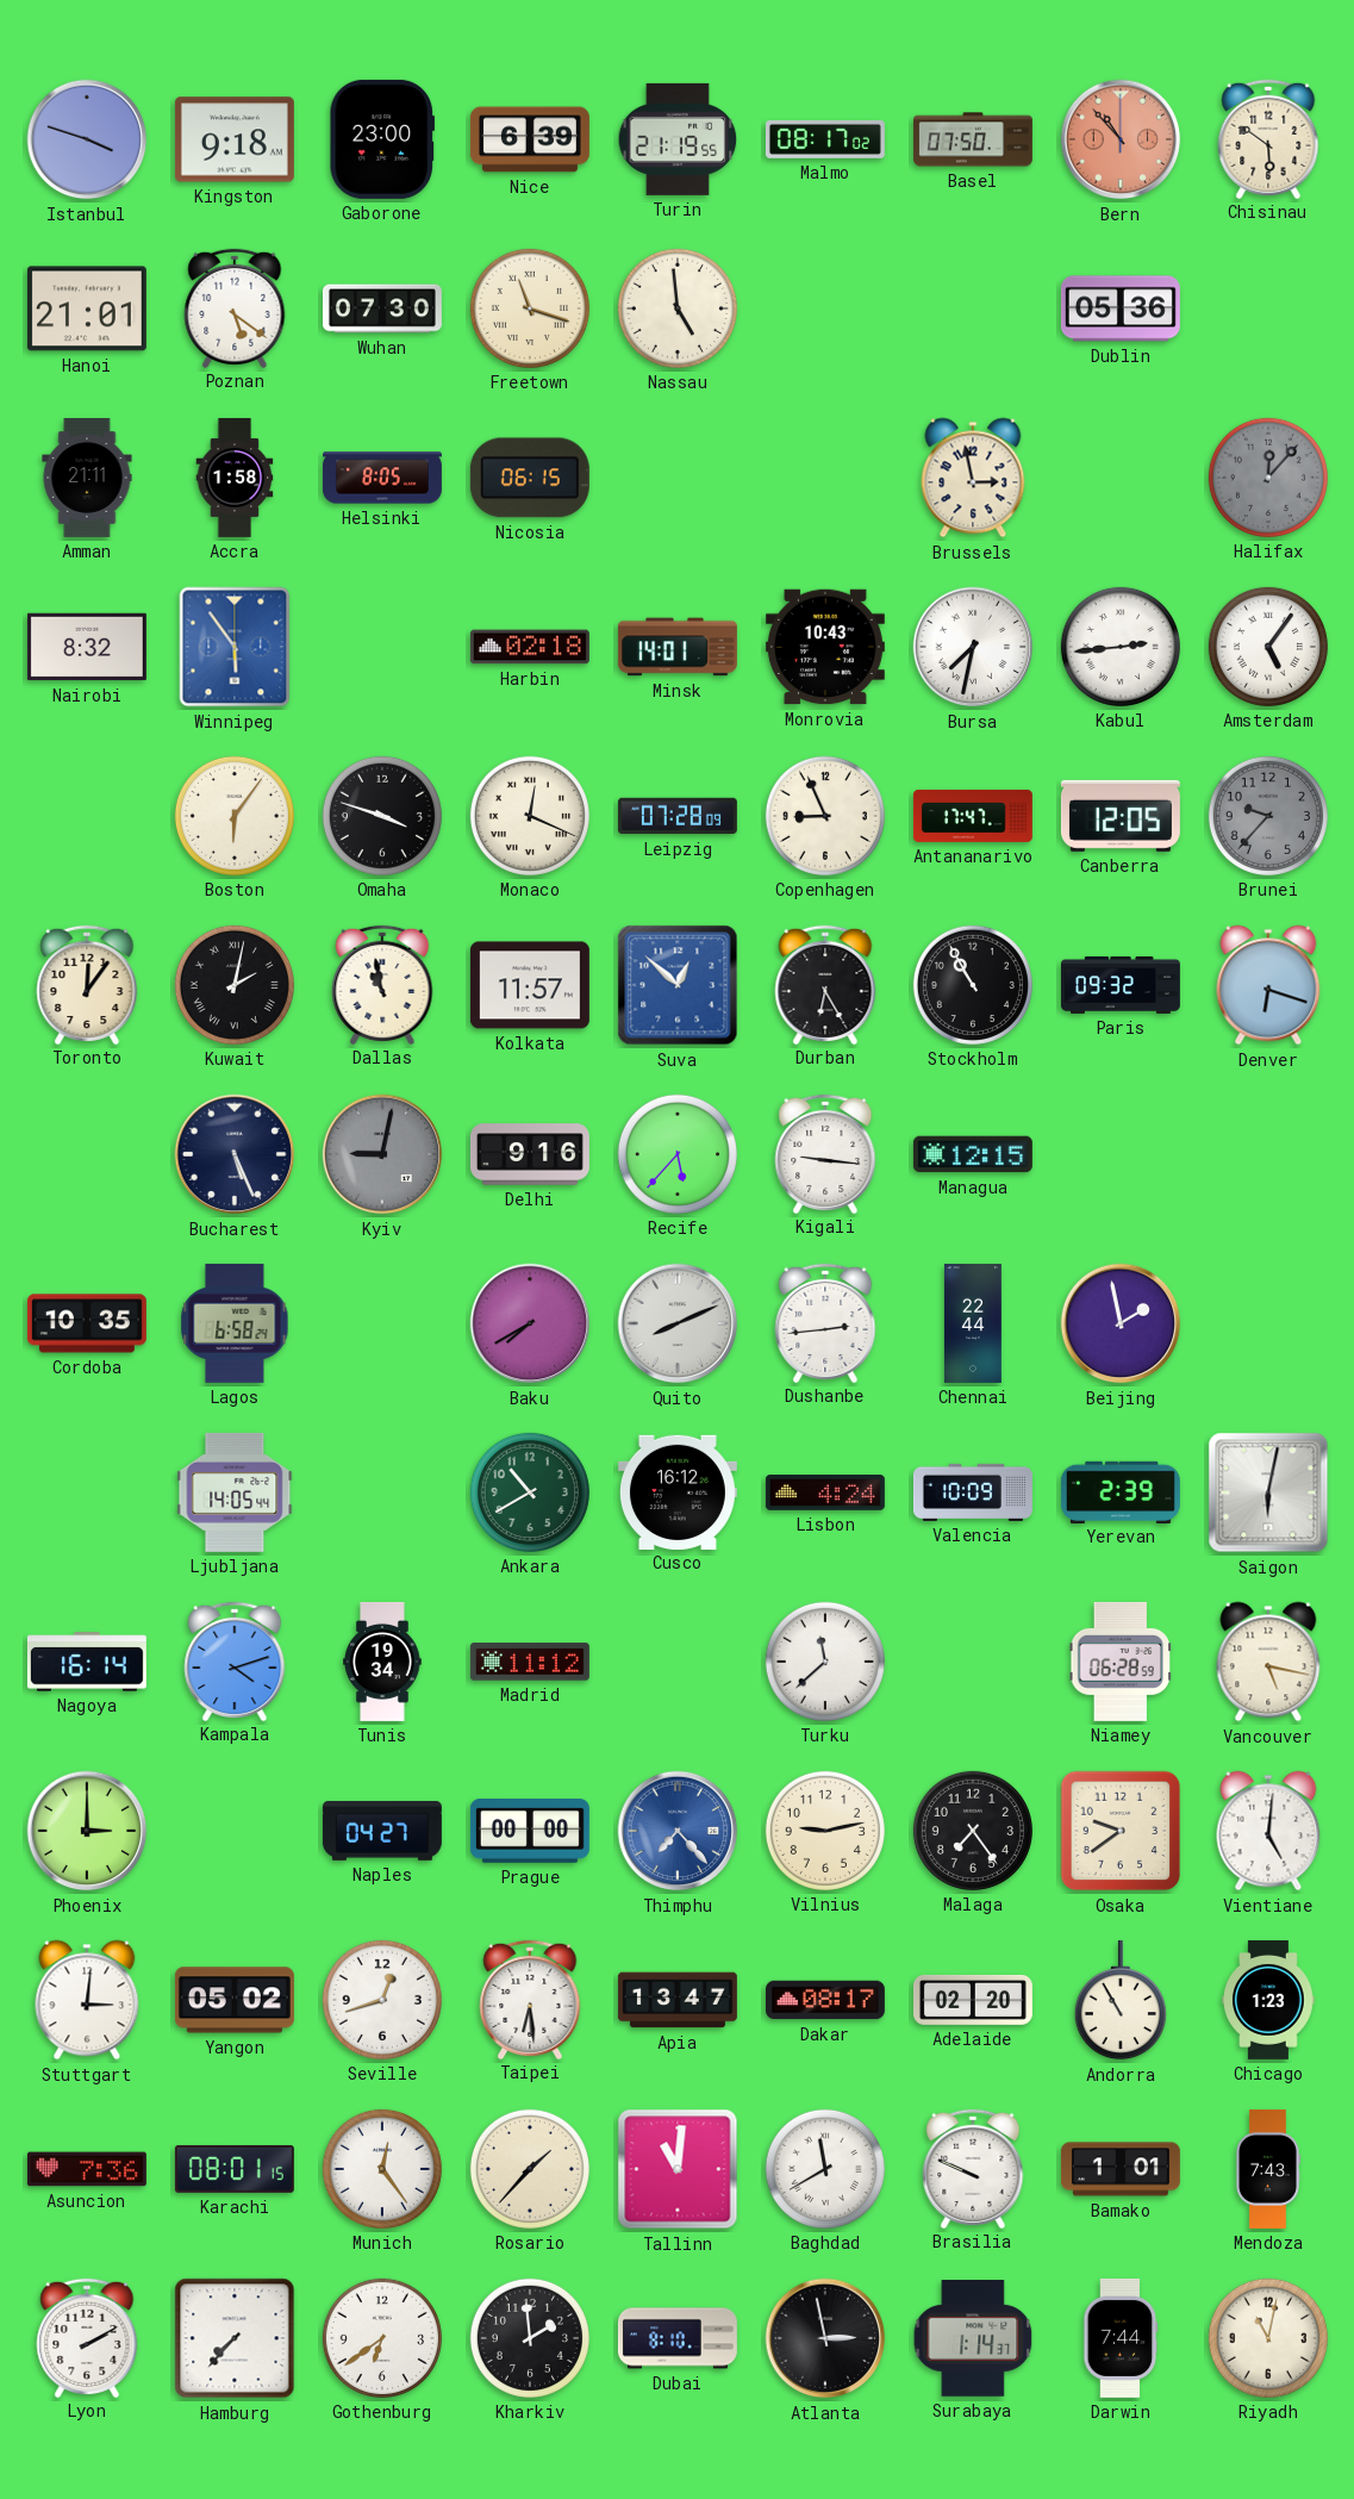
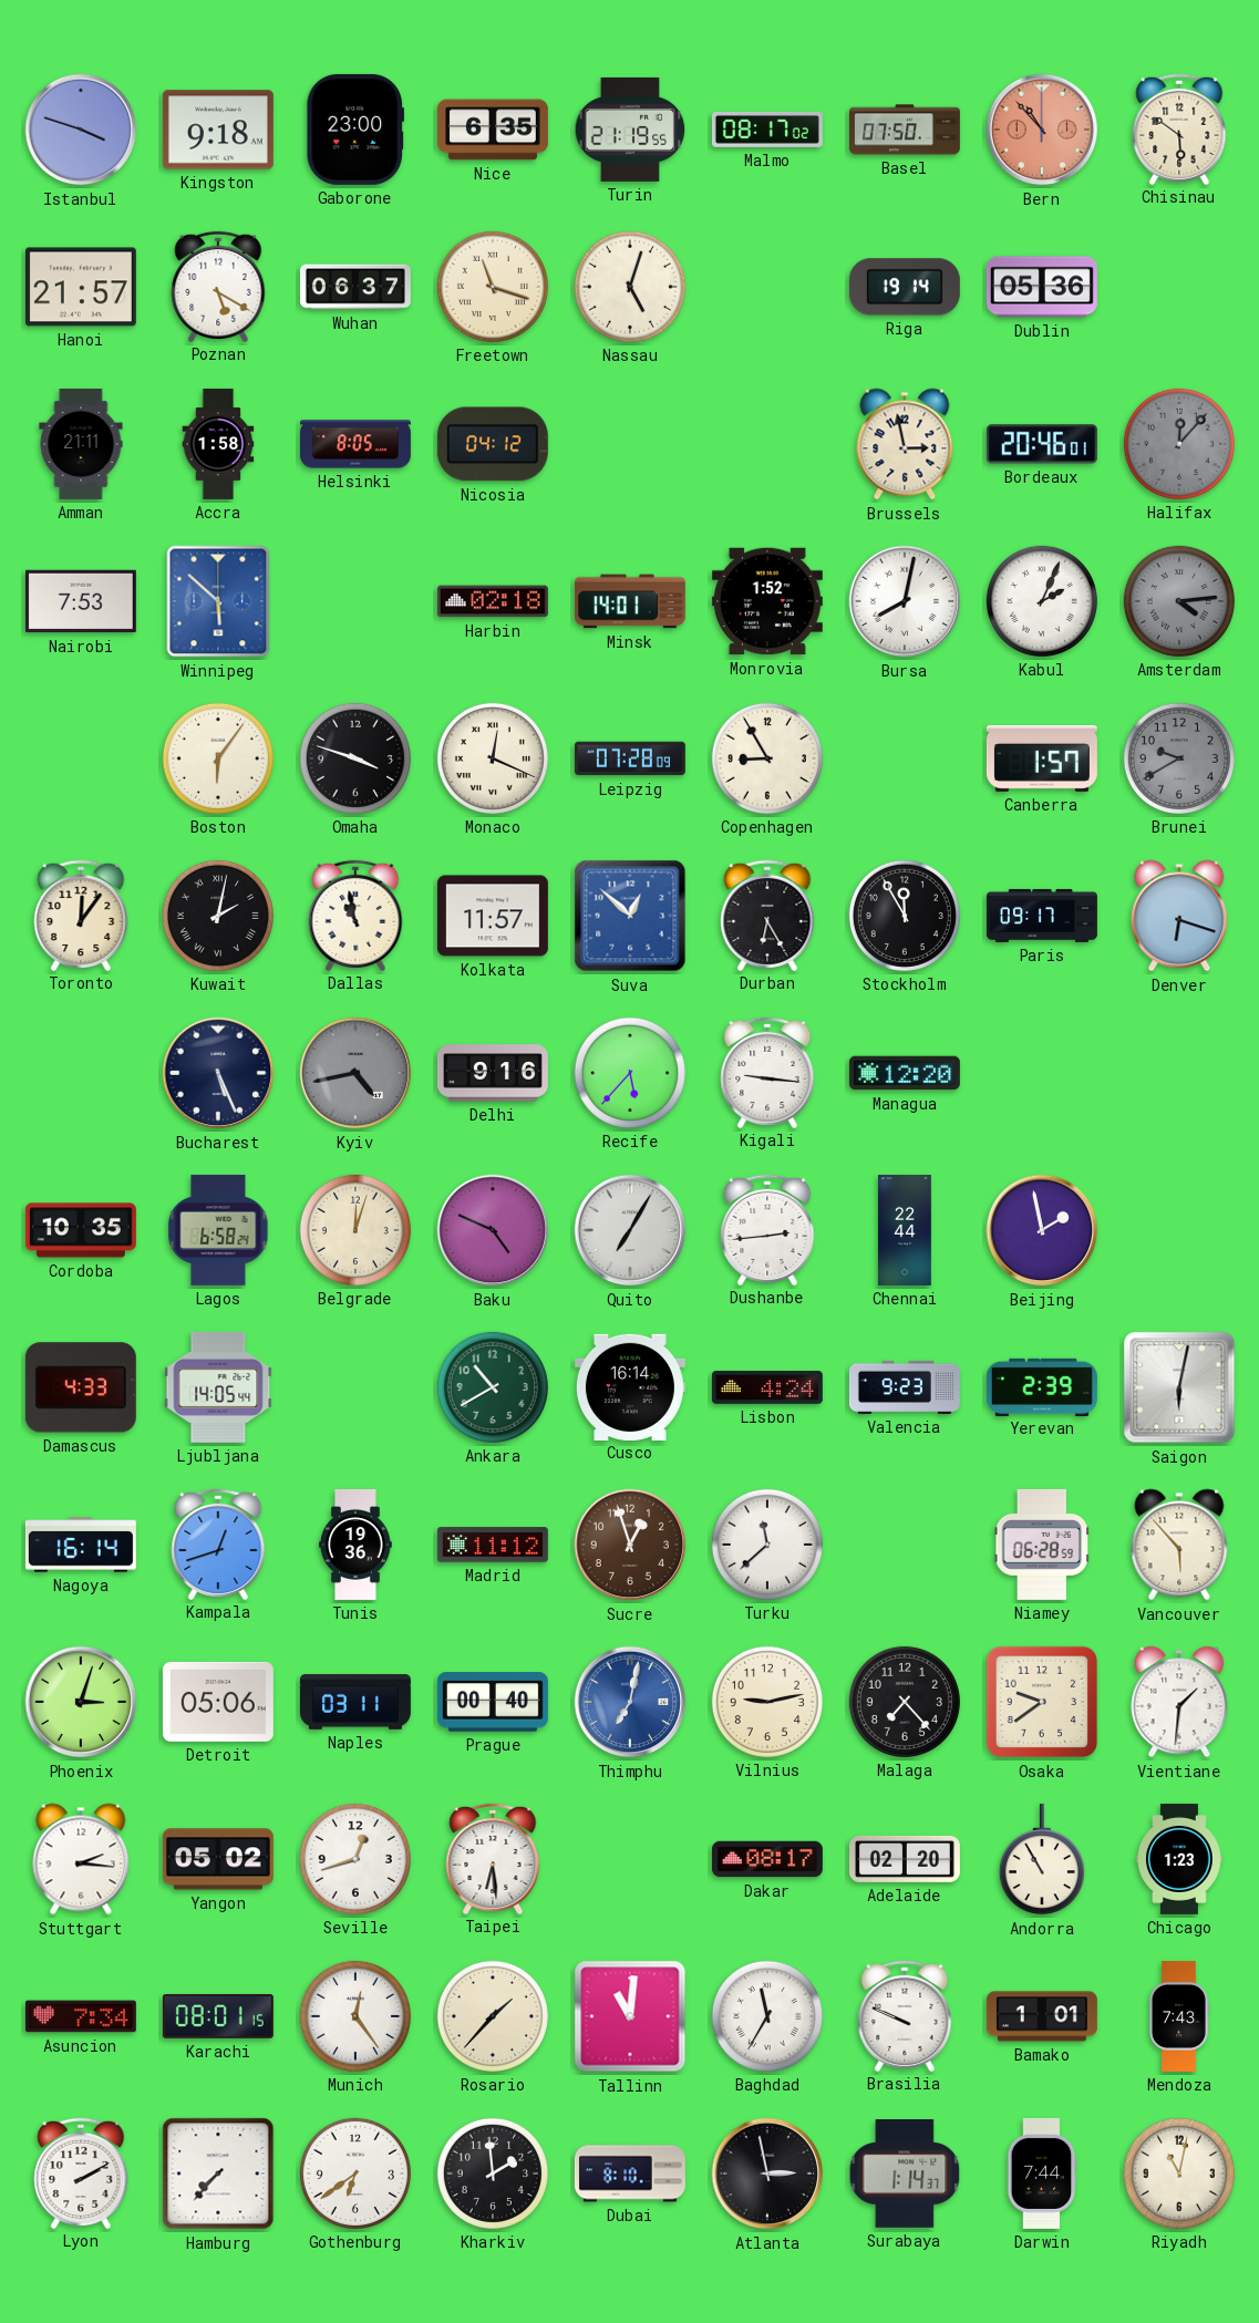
Nice: 6:39 -> 6:35 (493, 130)
Hanoi: 21:01 -> 21:57 (81, 287)
Poznan: 5:21 -> 5:20 (218, 286)
Wuhan: 07:30 -> 06:37 (355, 287)
Nassau: 4:59 -> 5:03 (630, 287)
Riga: none -> 19:14 (905, 287)
Nicosia: 06:15 -> 04:12 (493, 444)
Bordeaux: none -> 20:46 (1042, 444)
Nairobi: 8:32 -> 7:53 (81, 601)
Winnipeg: 5:54 -> 5:52 (218, 601)
Monrovia: 10:43 -> 1:52 (767, 601)
Bursa: 7:32 -> 8:02 (905, 601)
Kabul: 2:44 -> 2:04 (1042, 601)
Amsterdam: 5:06 -> 4:14 (1179, 601)
Amsterdam dial: white -> grey (1179, 601)
Copenhagen: 8:56 -> 8:55 (767, 758)
Antananarivo: 17:47 -> none (973, 816)
Canberra: 12:05 -> 1:57 (1042, 758)
Brunei: 9:37 -> 9:40 (1179, 758)
Stockholm: 10:55 -> 11:55 (905, 916)
Paris: 09:32 -> 09:17 (1042, 916)
Kyiv: 9:02 -> 4:43 (355, 1073)
Managua: 12:15 -> 12:20 (905, 1073)
Belgrade: none -> 12:03 (355, 1230)
Baku: 7:40 -> 4:49 (493, 1230)
Quito: 8:11 -> 7:05 (630, 1230)
Damascus: none -> 4:33 (81, 1387)
Cusco: 16:12 -> 16:14 (630, 1386)
Valencia: 10:09 -> 9:23 (905, 1387)
Kampala: 4:12 -> 12:42 (218, 1543)
Tunis: 19:34 -> 19:36 (355, 1545)
Sucre: none -> 12:57 (630, 1545)
Vancouver: 5:17 -> 5:53 (1179, 1545)
Phoenix: 3:00 -> 3:03 (81, 1702)
Detroit: none -> 05:06 (218, 1702)
Naples: 04:27 -> 03:11 (355, 1702)
Prague: 00:00 -> 00:40 (493, 1703)
Thimphu: 7:23 -> 7:02 (630, 1702)
Malaga: 7:24 -> 7:23 (905, 1702)
Vientiane: 5:01 -> 1:31 (1179, 1702)
Stuttgart: 3:01 -> 2:16 (81, 1859)
Apia: 13:47 -> none (678, 2000)
Asuncion: 7:36 -> 7:34 (81, 2016)
Baghdad: 11:40 -> 11:35 (767, 2016)
